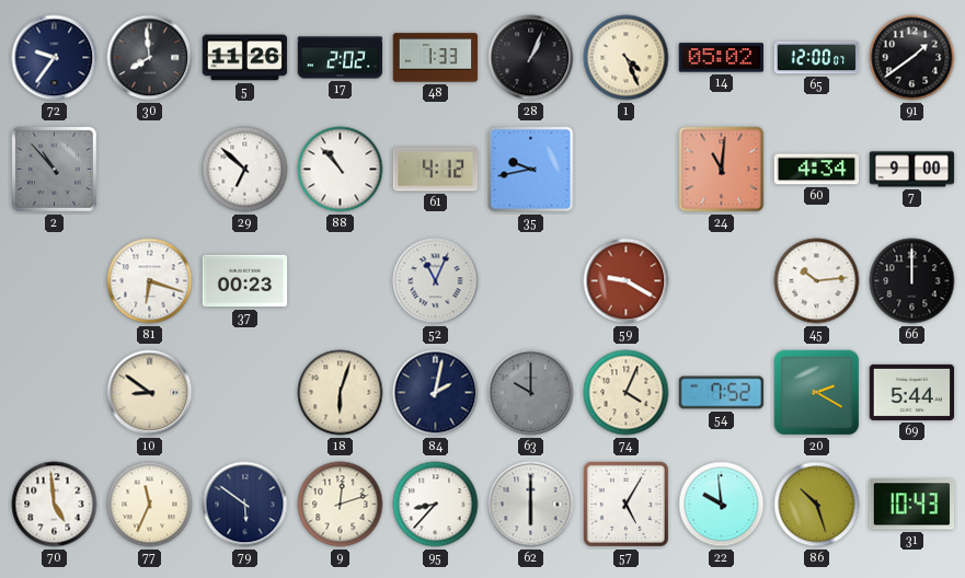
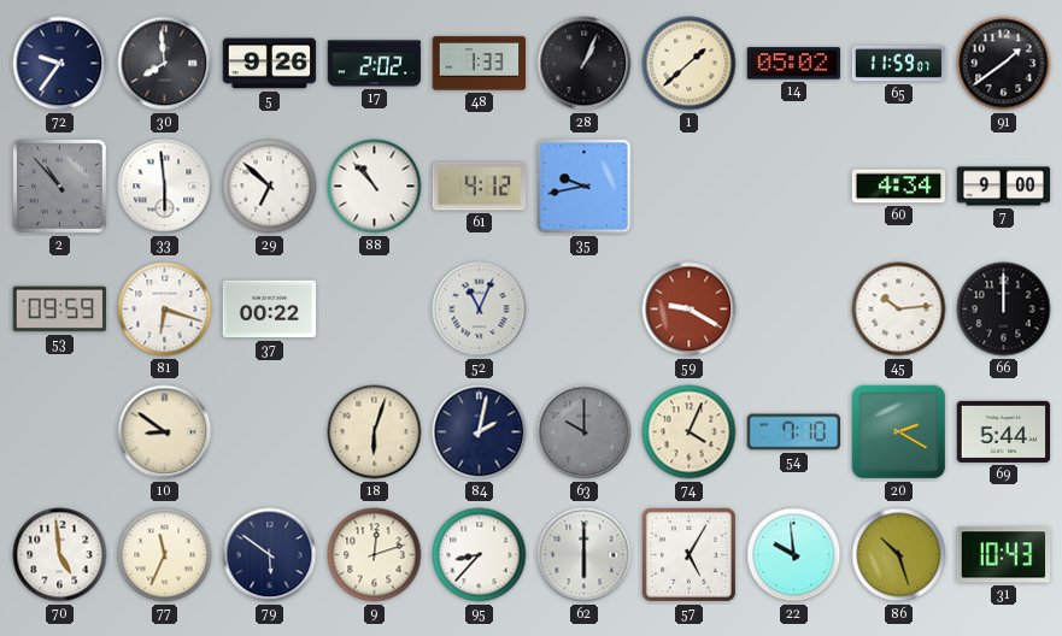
5: 11:26 -> 9:26 (270, 64)
1: 4:26 -> 1:38 (690, 64)
65: 12:00 -> 11:59 (899, 64)
33: none -> 5:59 (165, 187)
24: 11:01 -> none (722, 170)
53: none -> 09:59 (60, 310)
37: 00:23 -> 00:22 (270, 310)
54: 7:52 -> 7:10 (794, 432)
